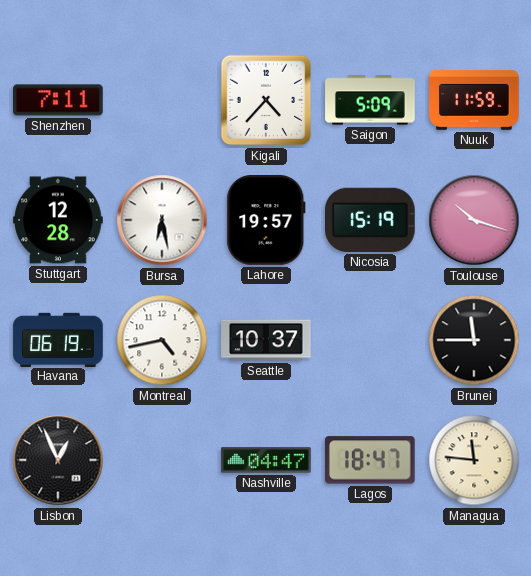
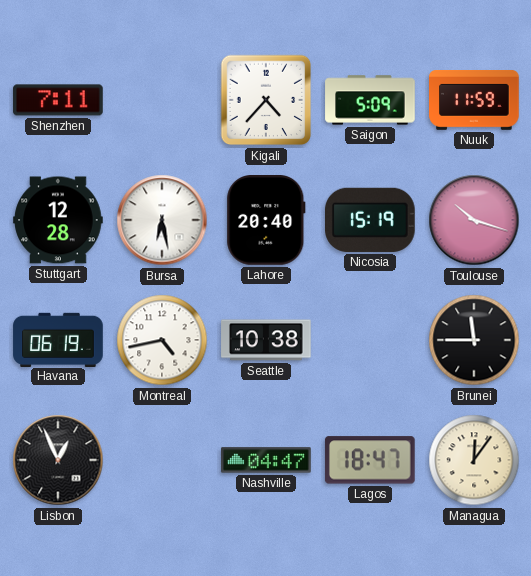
Lahore: 19:57 -> 20:40 (266, 221)
Seattle: 10:37 -> 10:38 (266, 340)
Managua: 11:46 -> 12:06 (474, 460)
